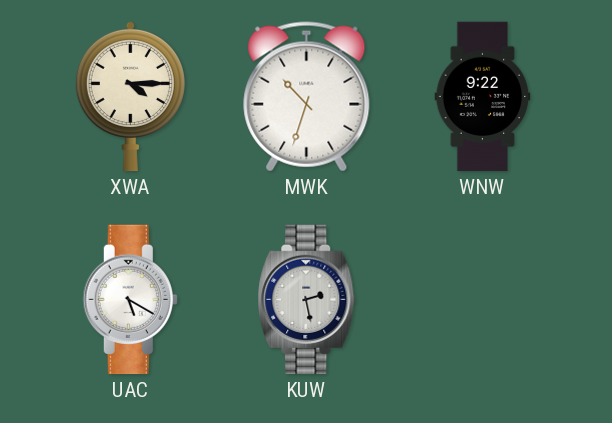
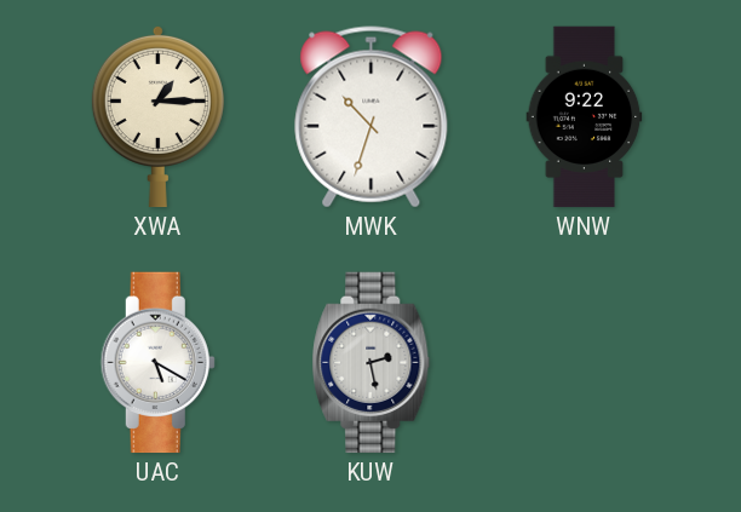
XWA: 4:15 -> 1:15 (157, 116)
